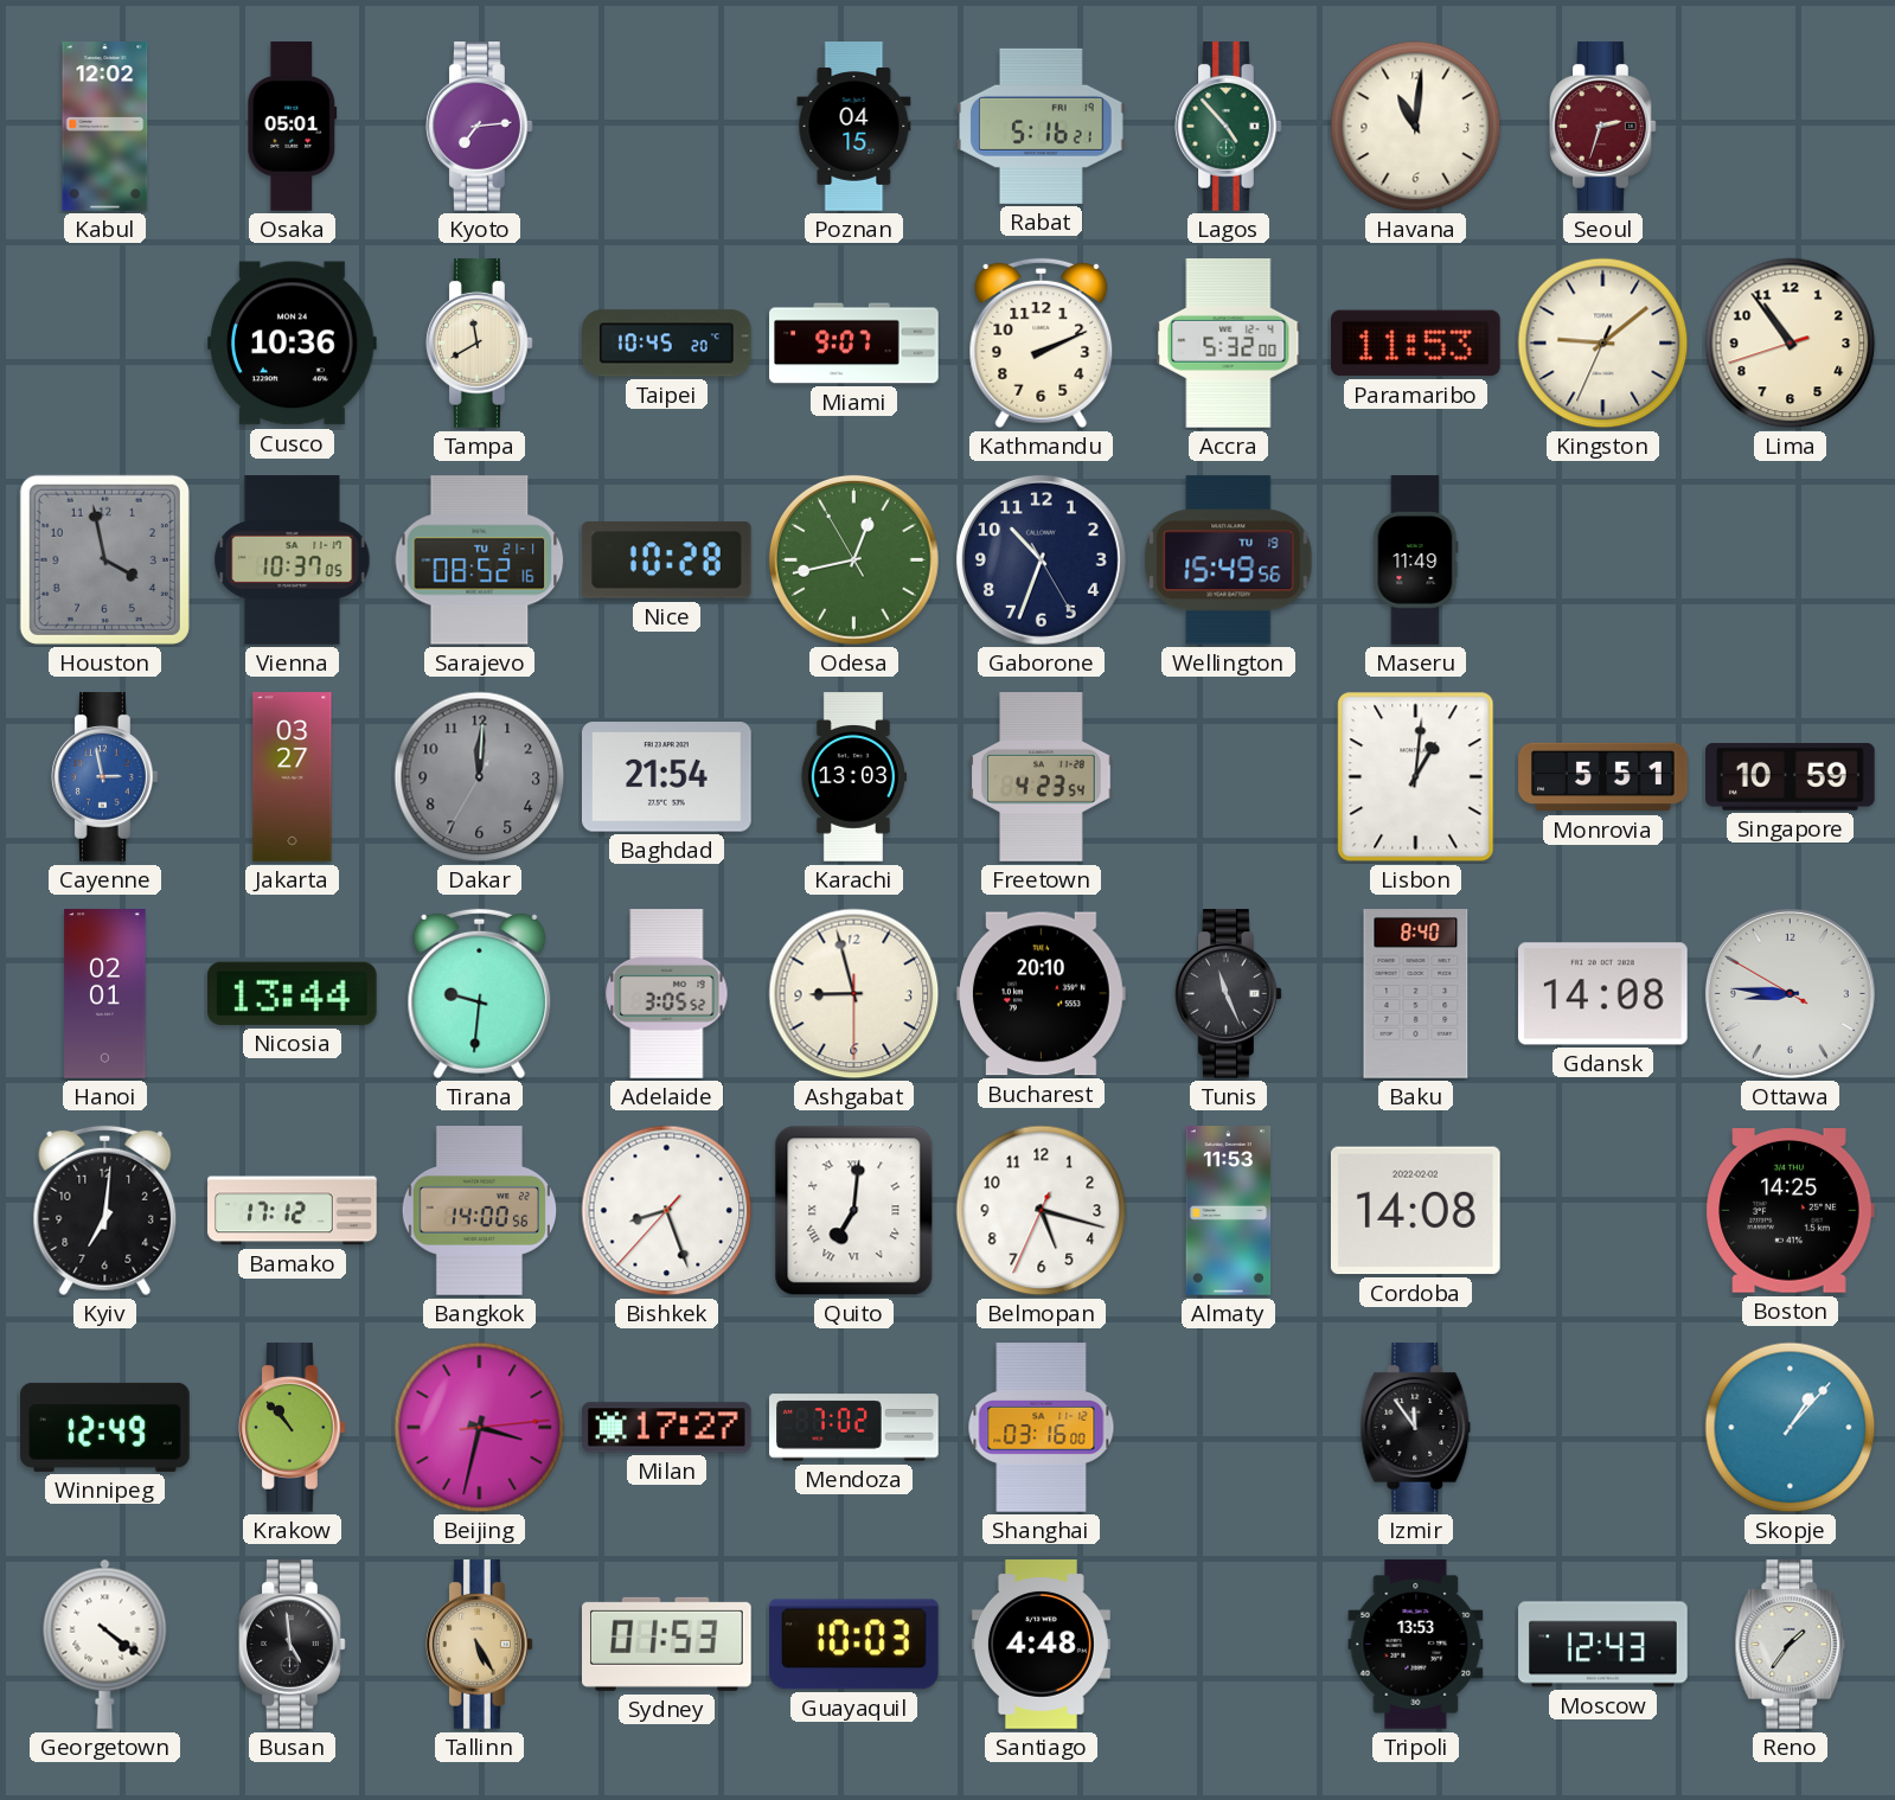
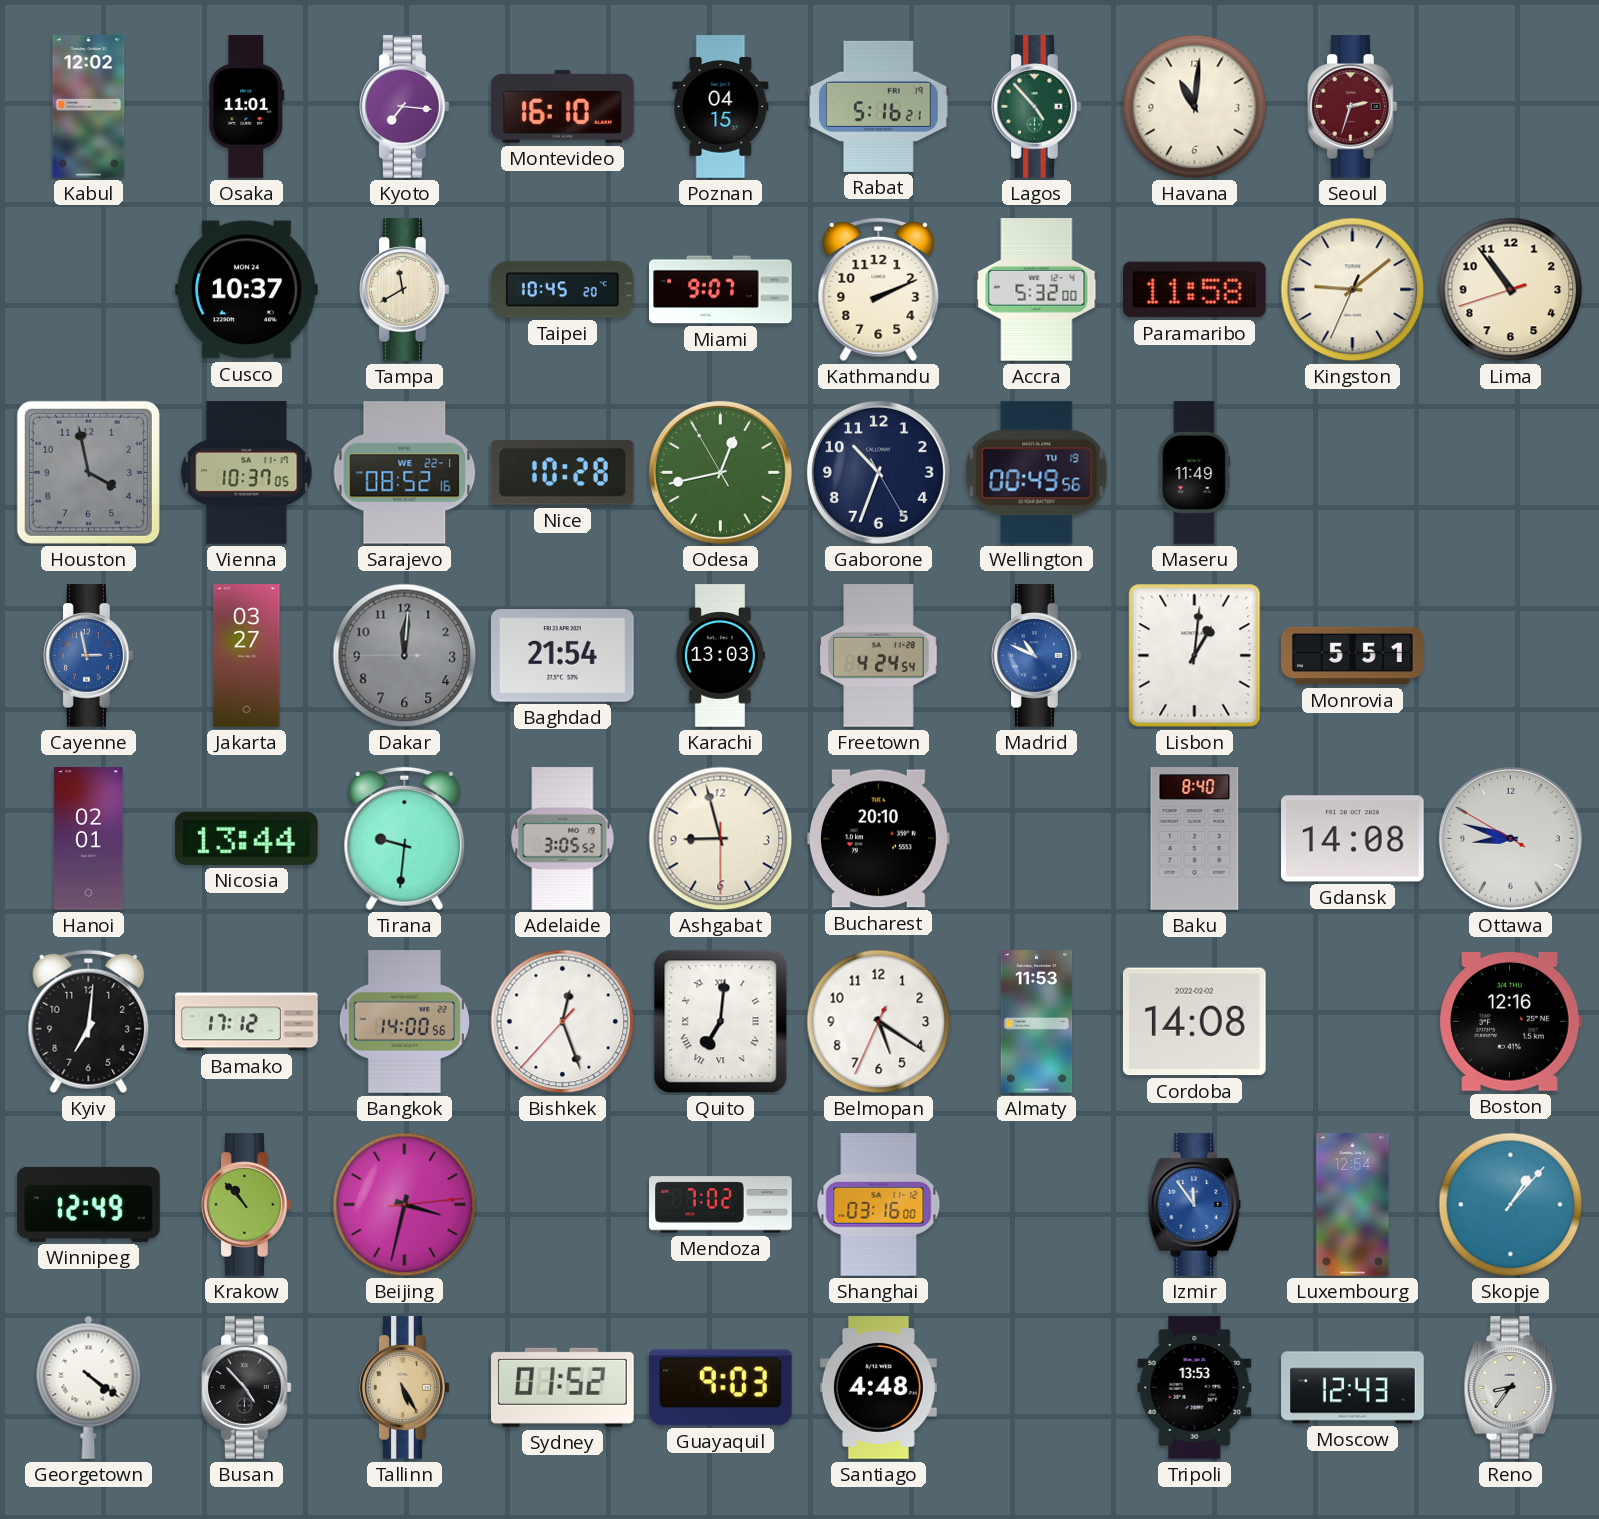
Osaka: 05:01 -> 11:01 (247, 107)
Kyoto: 7:14 -> 7:16 (405, 107)
Montevideo: none -> 16:10 (563, 106)
Cusco: 10:36 -> 10:37 (247, 290)
Paramaribo: 11:53 -> 11:58 (1195, 290)
Sarajevo date: TU 21-1 -> WE 22-1 (405, 473)
Wellington: 15:49 -> 00:49 (1037, 473)
Dakar: 12:00:35 -> 12:00:45 (405, 656)
Freetown: 4:23 -> 4:24 (879, 656)
Madrid: none -> 10:49 (1037, 656)
Singapore: 10:59 -> none (1791, 777)
Tunis: 11:26 -> none (1229, 994)
Ottawa: 8:45 -> 8:47 (1510, 838)
Bishkek: 8:26 -> 12:26 (563, 1022)
Belmopan: 5:17 -> 5:20 (879, 1022)
Boston: 14:25 -> 12:16 (1510, 1022)
Milan: 17:27 -> none (667, 1428)
Izmir dial: black -> blue (1195, 1205)
Luxembourg: none -> 12:54 (1353, 1205)
Busan: 4:59 -> 4:53 (247, 1388)
Sydney: 01:53 -> 01:52 (563, 1387)
Guayaquil: 10:03 -> 9:03 (721, 1388)
Reno: 1:36 -> 8:36 (1511, 1388)
